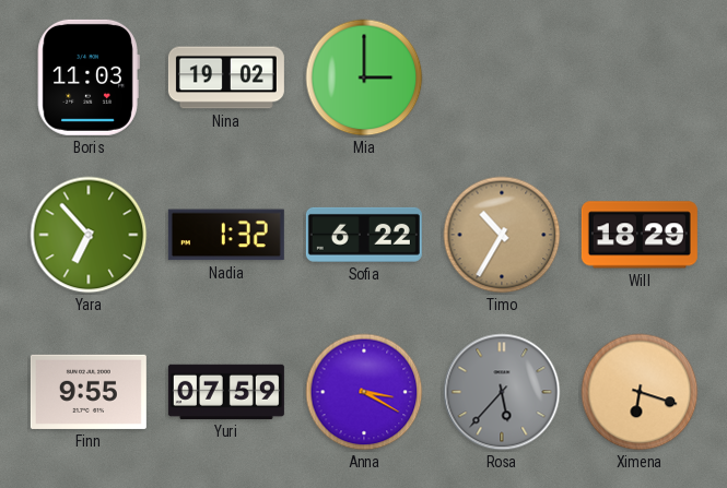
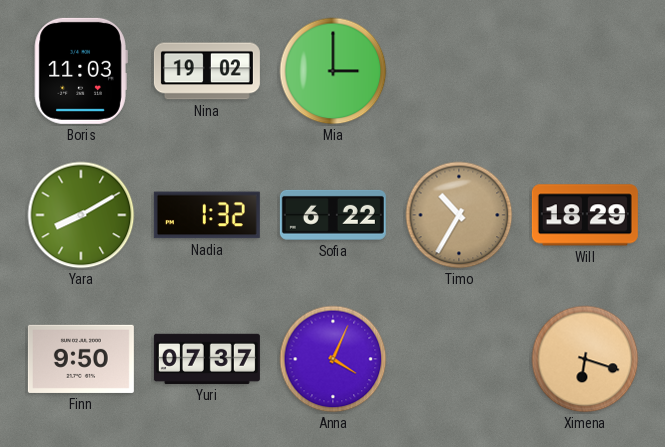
Yara: 6:53 -> 8:10 (81, 215)
Finn: 9:55 -> 9:50 (81, 359)
Yuri: 07:59 -> 07:37 (207, 359)
Anna: 3:20 -> 4:04 (333, 359)
Rosa: 5:37 -> none (502, 392)
